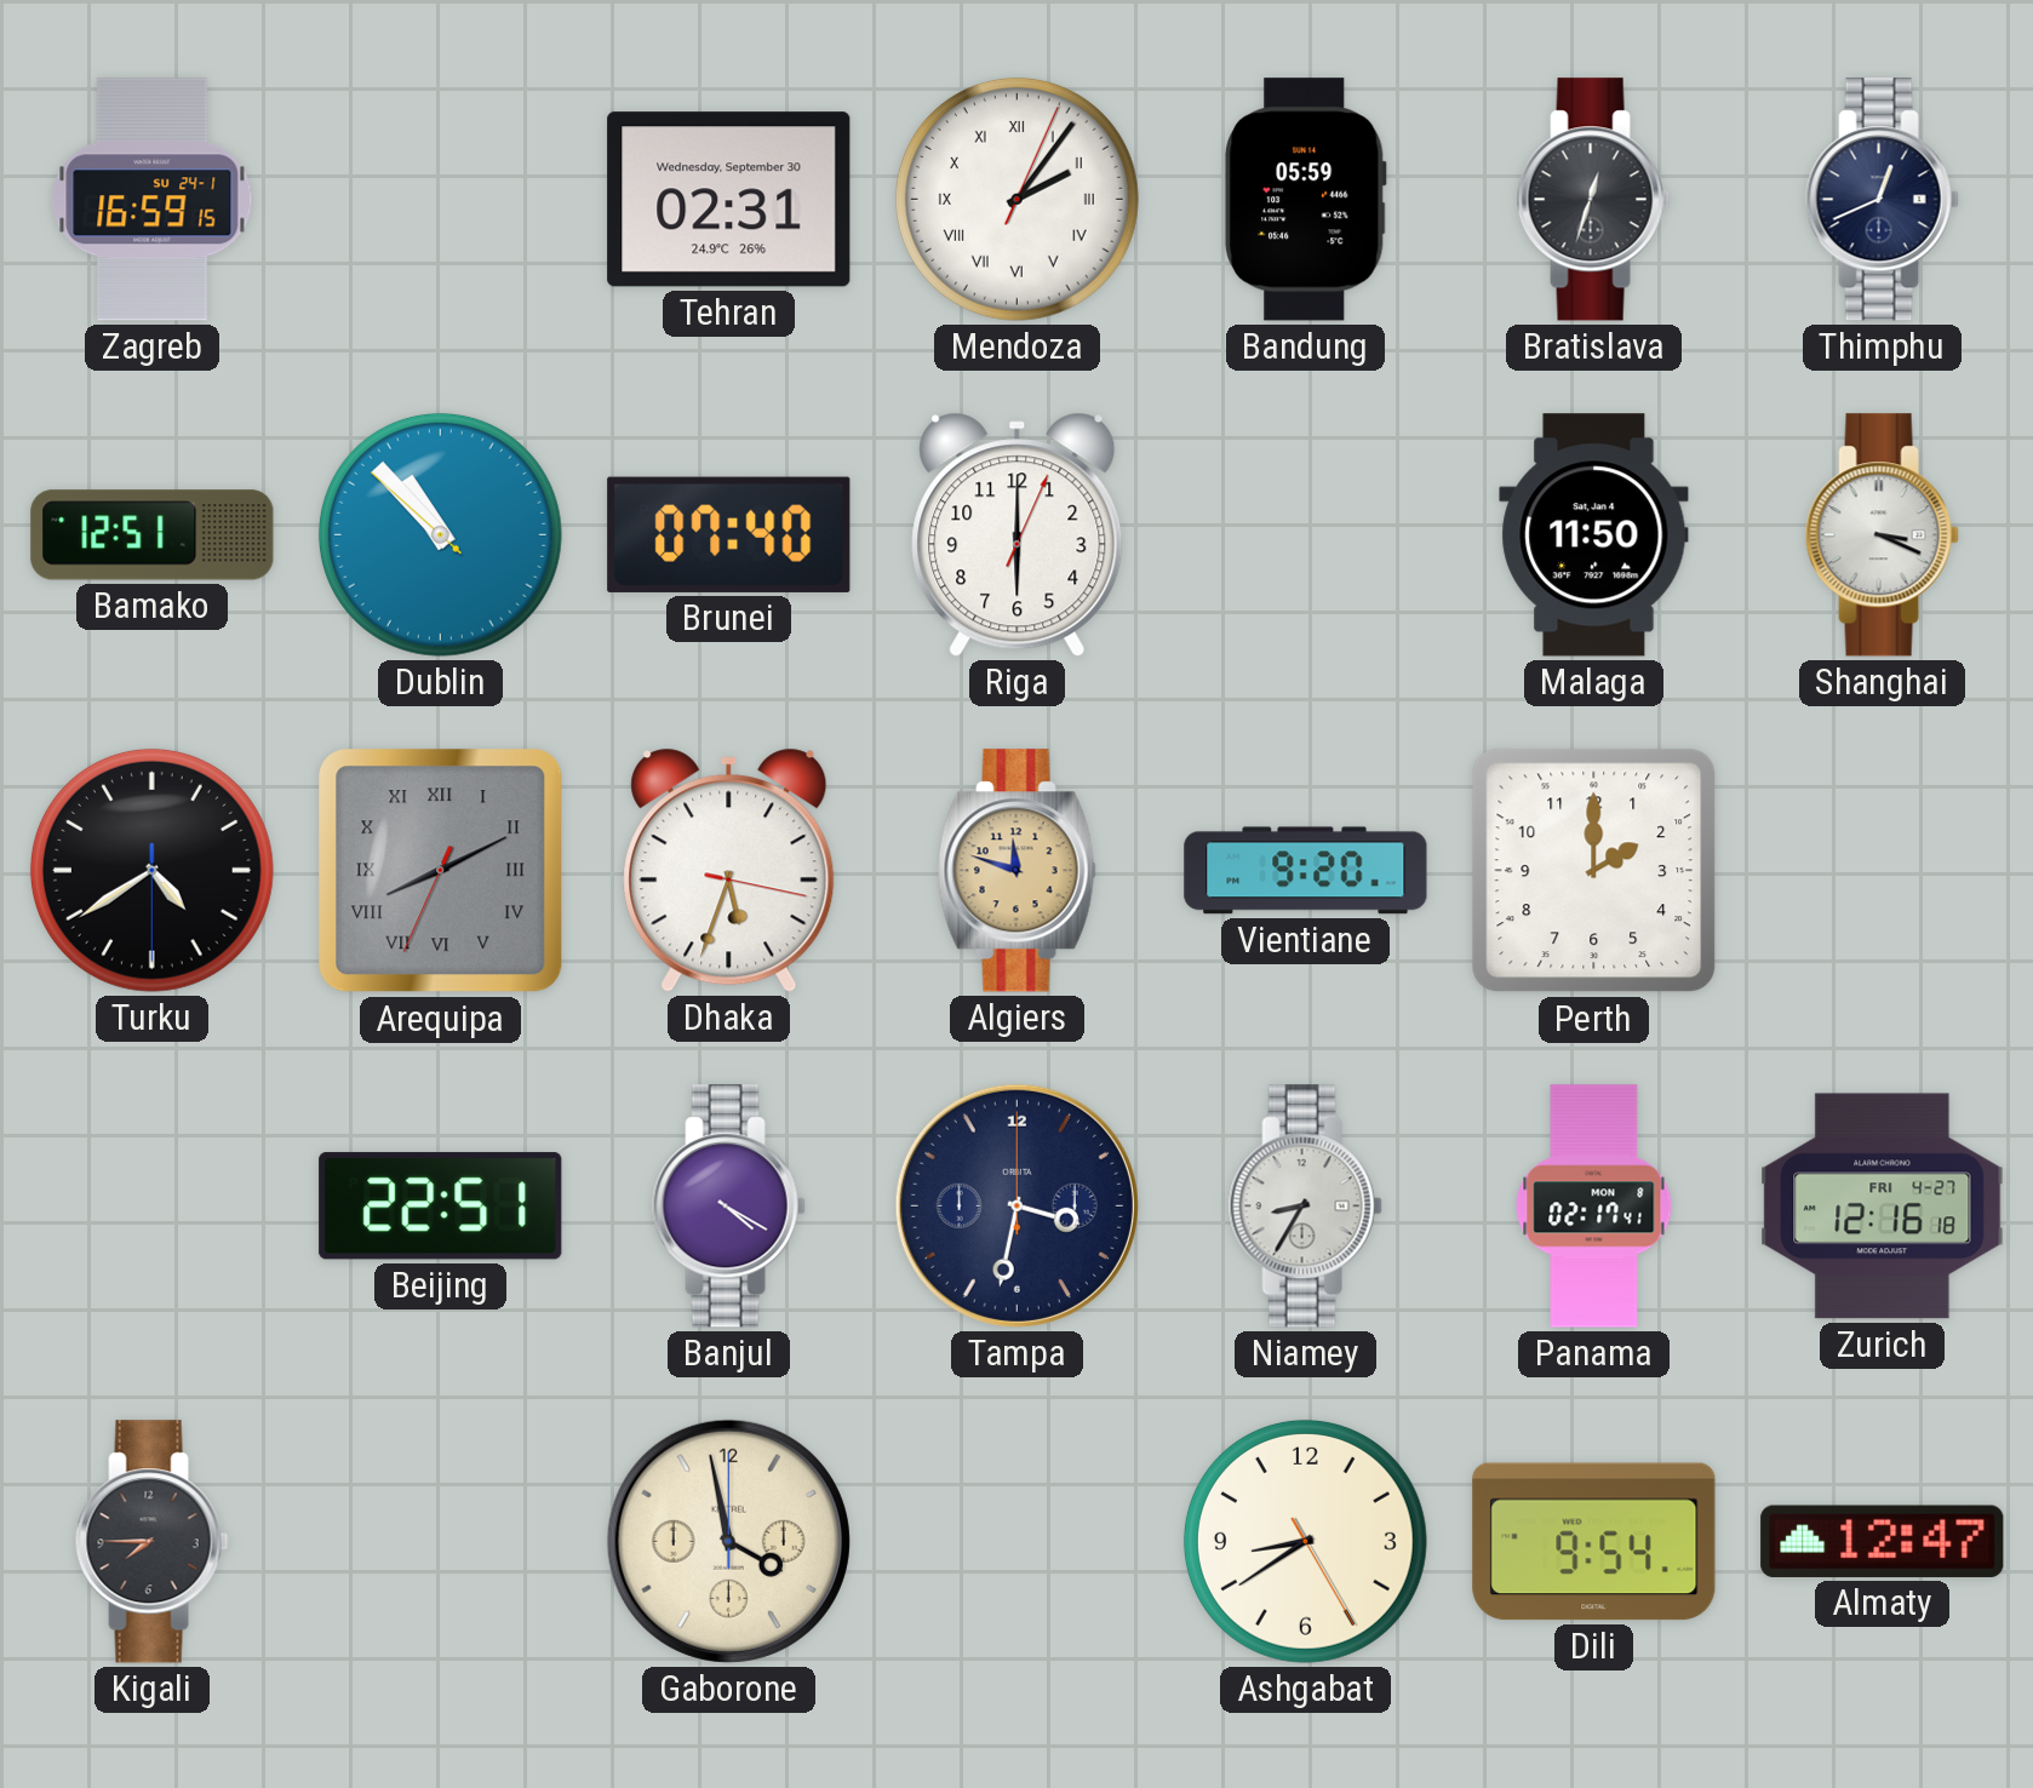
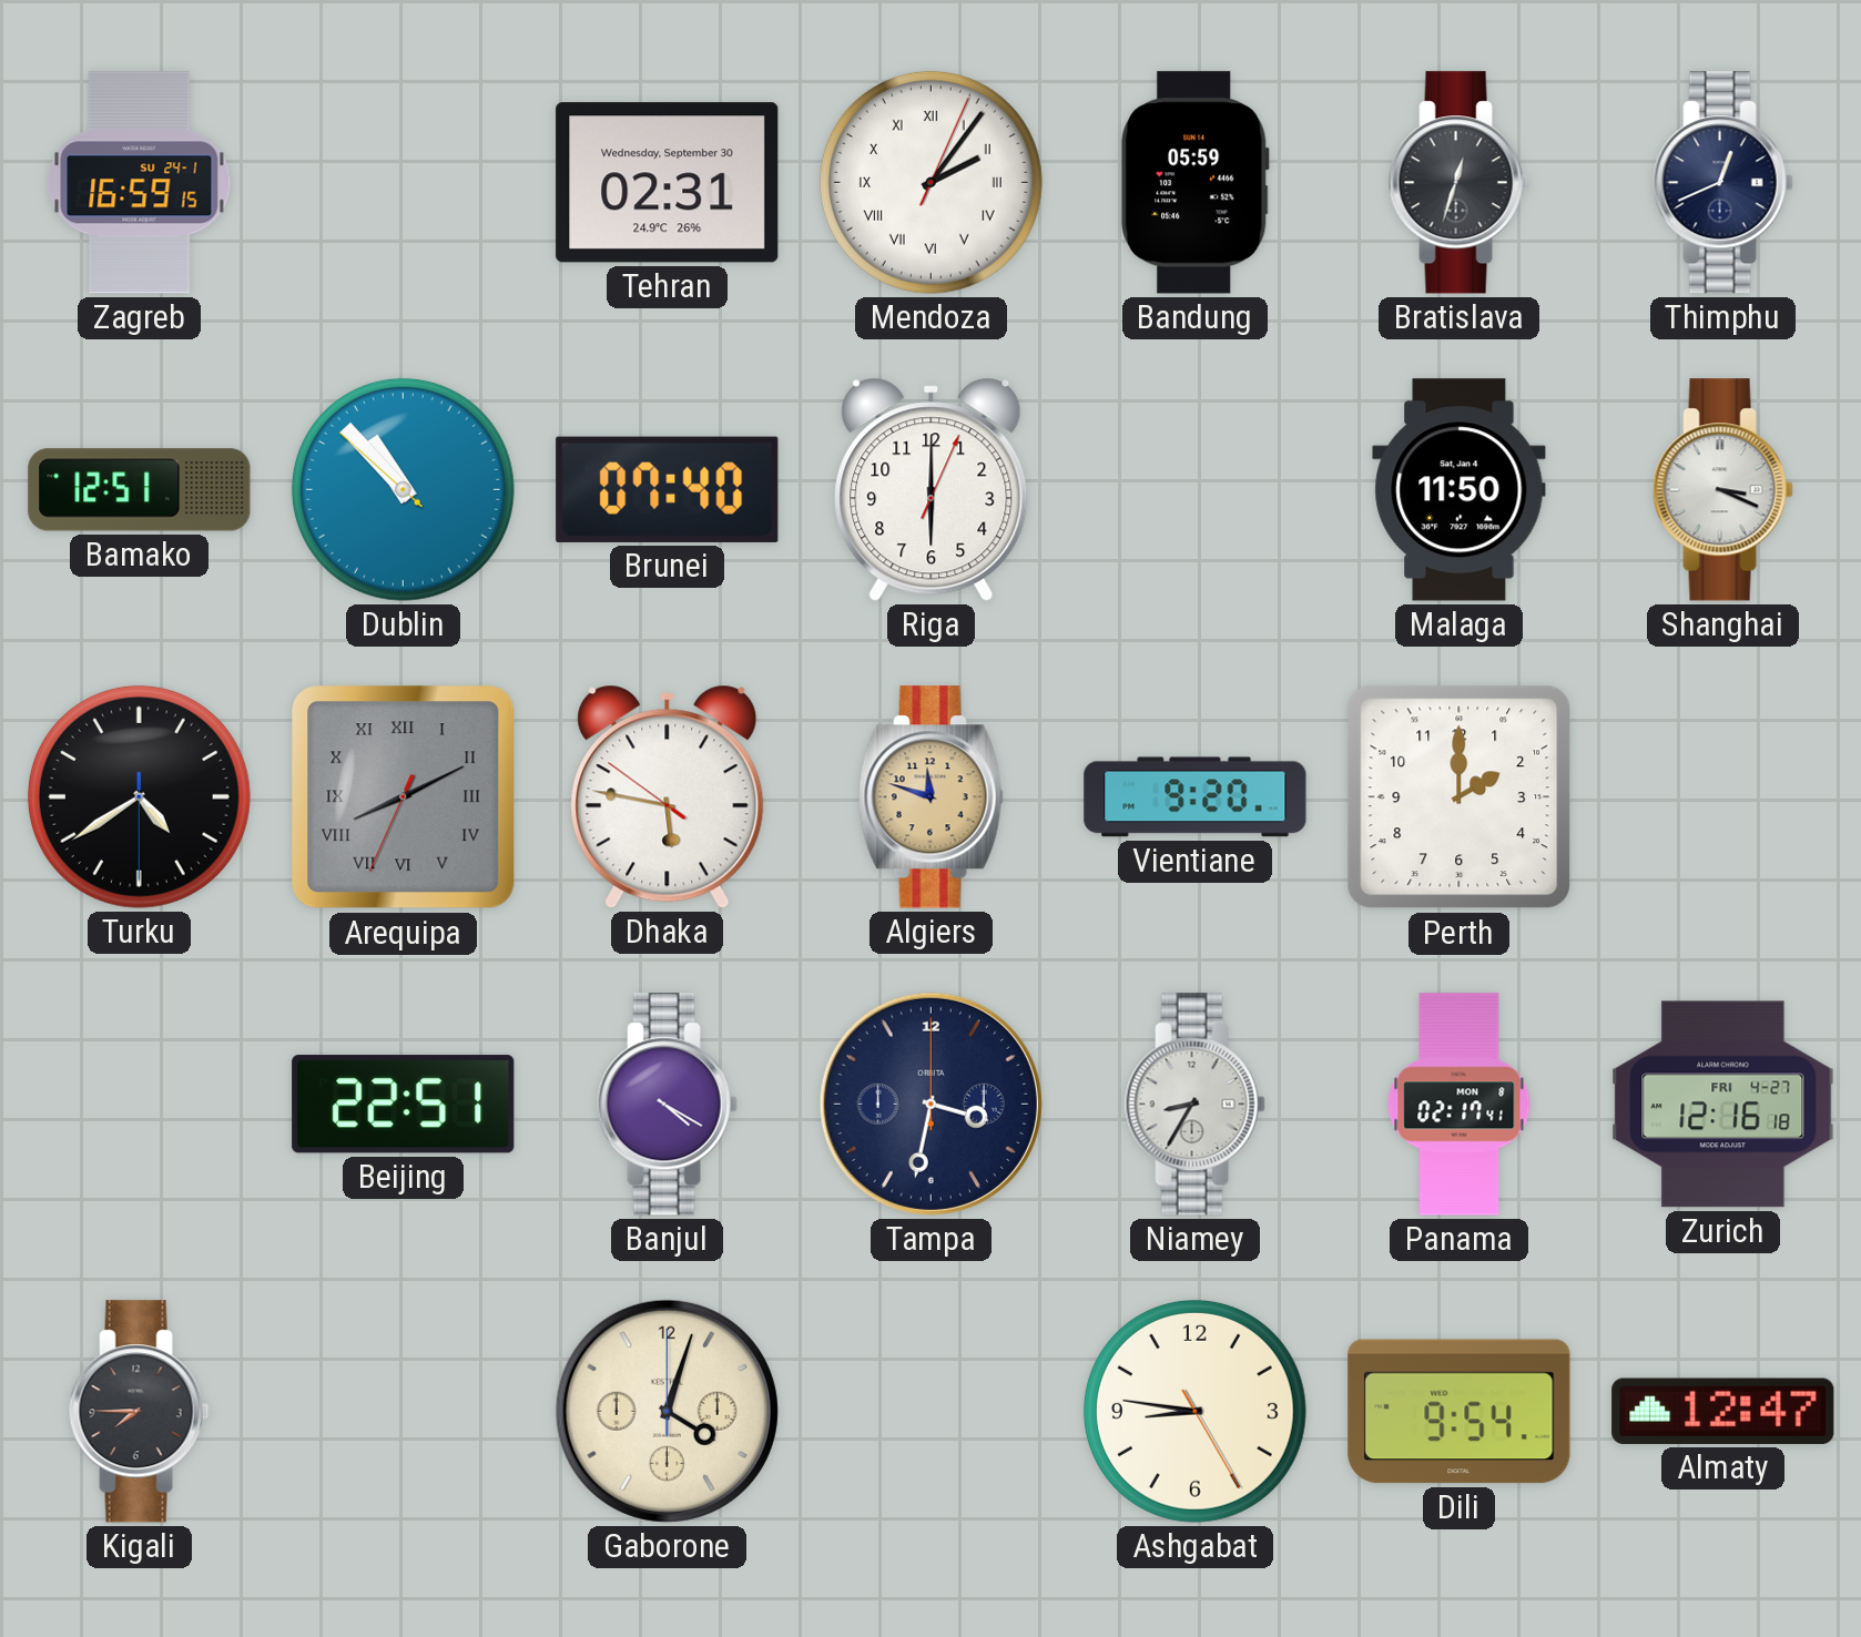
Dhaka: 5:33 -> 5:46 (668, 796)
Gaborone: 3:58 -> 4:03 (667, 1411)
Ashgabat: 8:39 -> 8:46 (1194, 1411)
